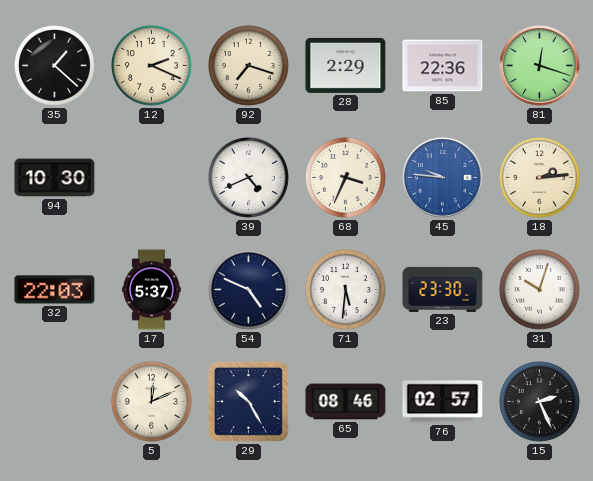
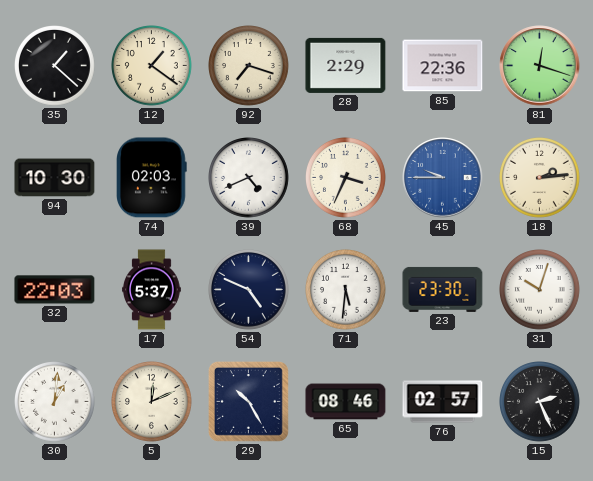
12: 2:19 -> 1:21 (152, 66)
74: none -> 02:03 (152, 178)
45: 9:46 -> 9:45 (443, 178)
30: none -> 1:01 (55, 402)
